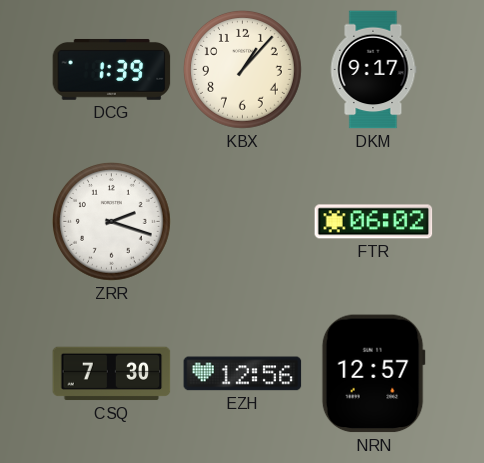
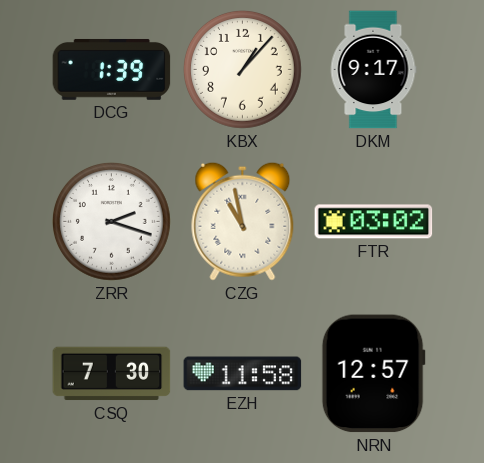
CZG: none -> 10:58 (243, 221)
FTR: 06:02 -> 03:02 (374, 222)
EZH: 12:56 -> 11:58 (243, 374)
